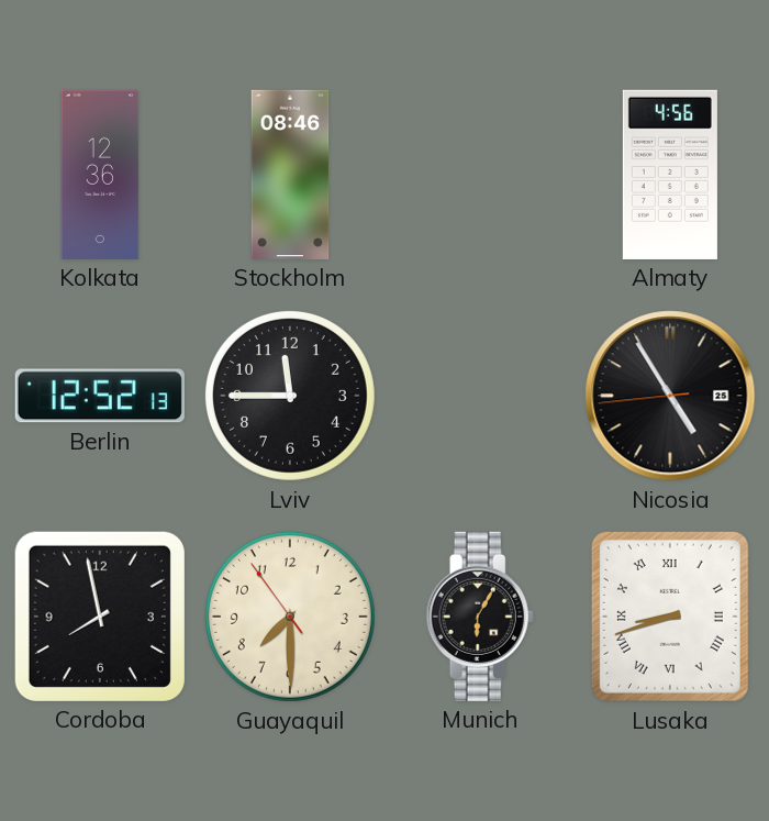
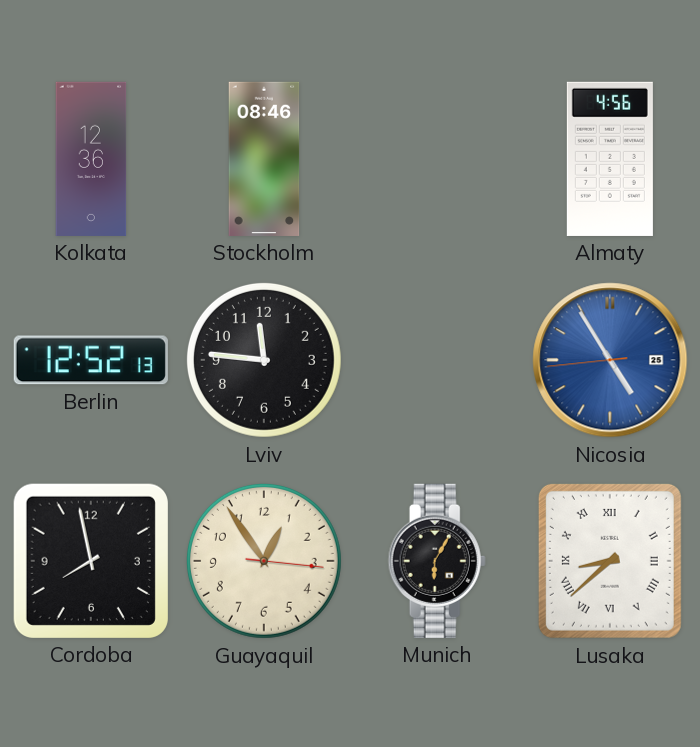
Lviv: 11:45 -> 11:46 (264, 360)
Nicosia dial: black -> blue (610, 360)
Guayaquil: 7:29 -> 12:54 (264, 561)
Lusaka: 8:42 -> 8:38 (610, 561)
